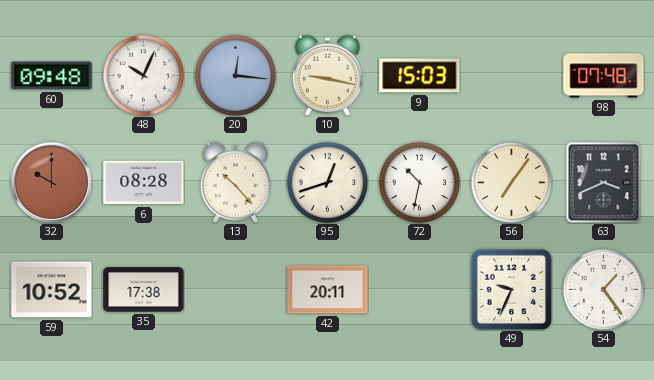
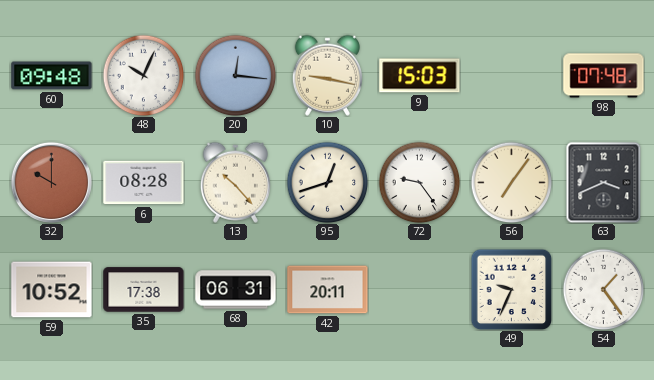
72: 10:32 -> 9:24 (419, 182)
68: none -> 06:31 (236, 290)
